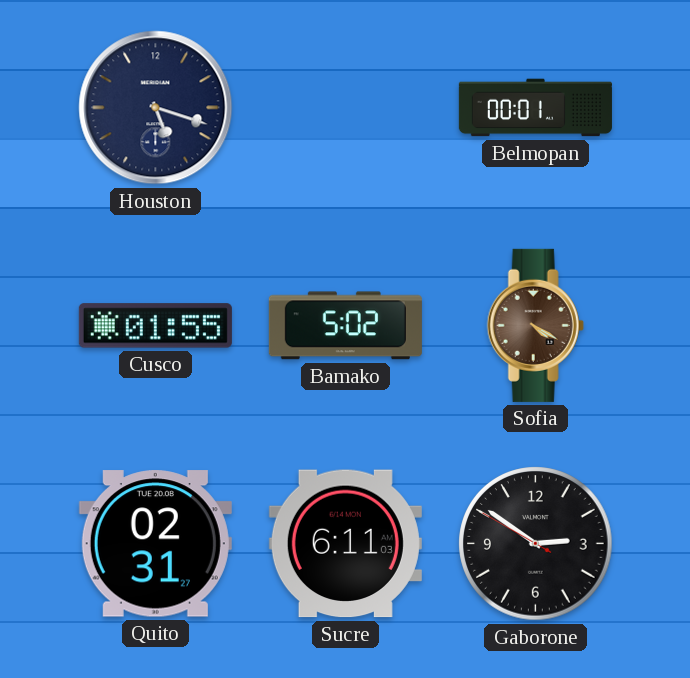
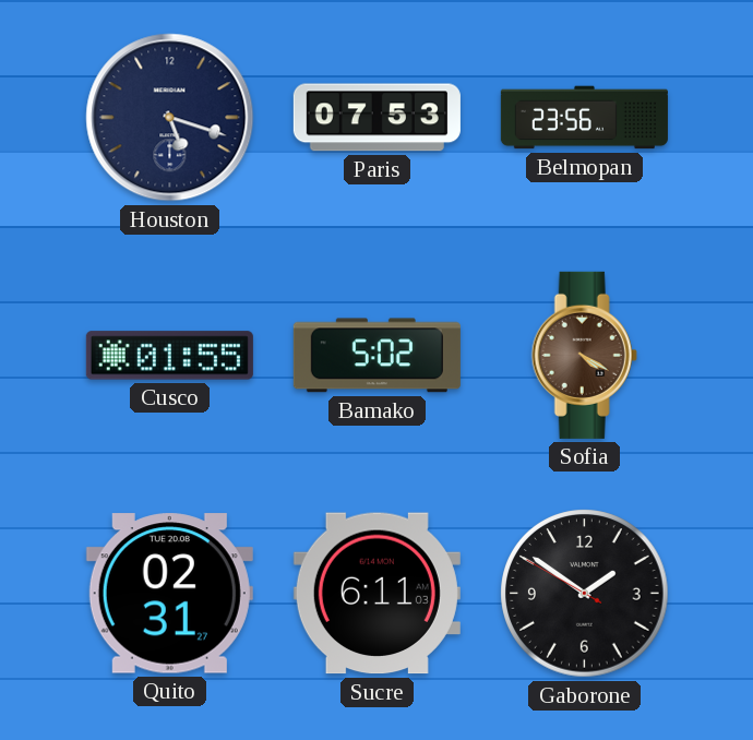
Paris: none -> 07:53 (376, 118)
Belmopan: 00:01 -> 23:56 (584, 118)
Gaborone: 2:50 -> 1:50 (585, 594)
